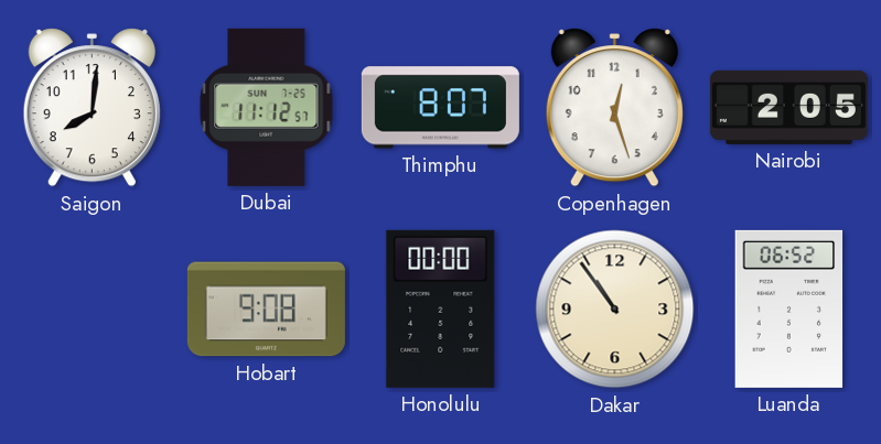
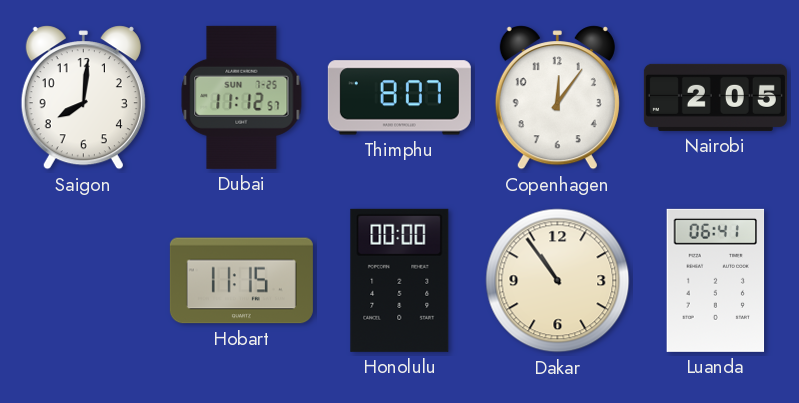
Copenhagen: 12:27 -> 12:06 (557, 98)
Hobart: 9:08 -> 11:15 (241, 281)
Luanda: 06:52 -> 06:41 (716, 280)
